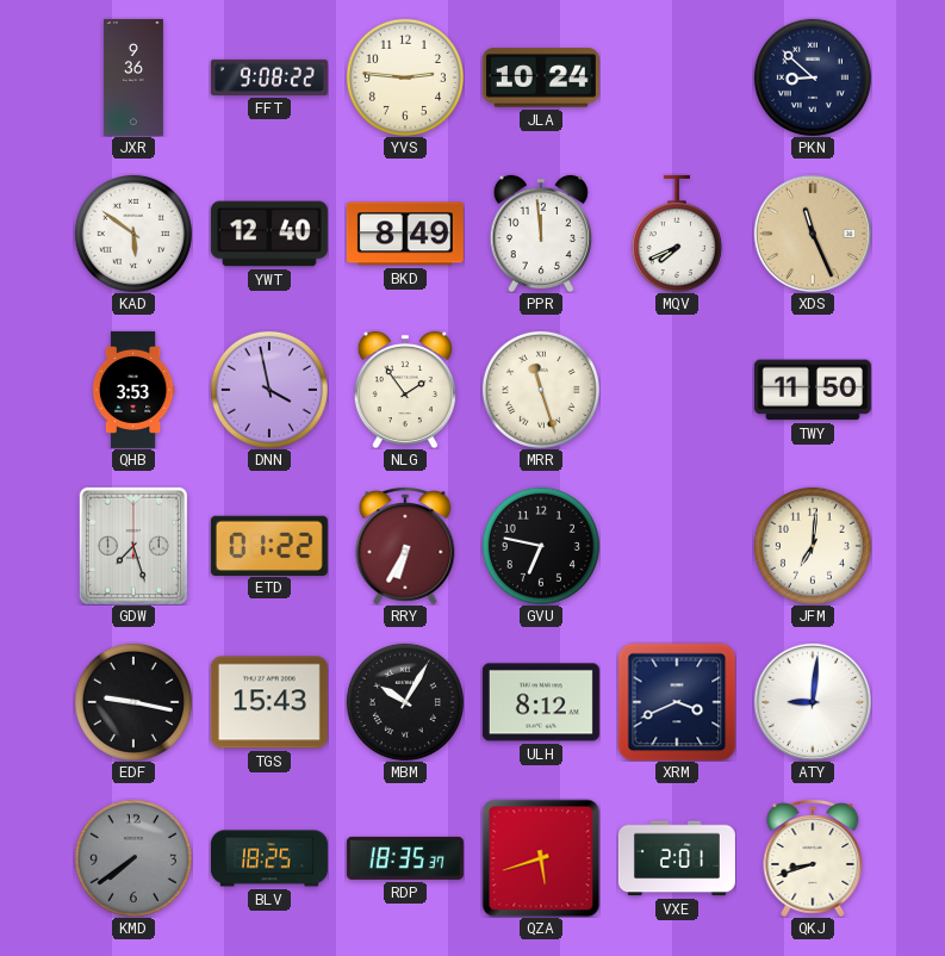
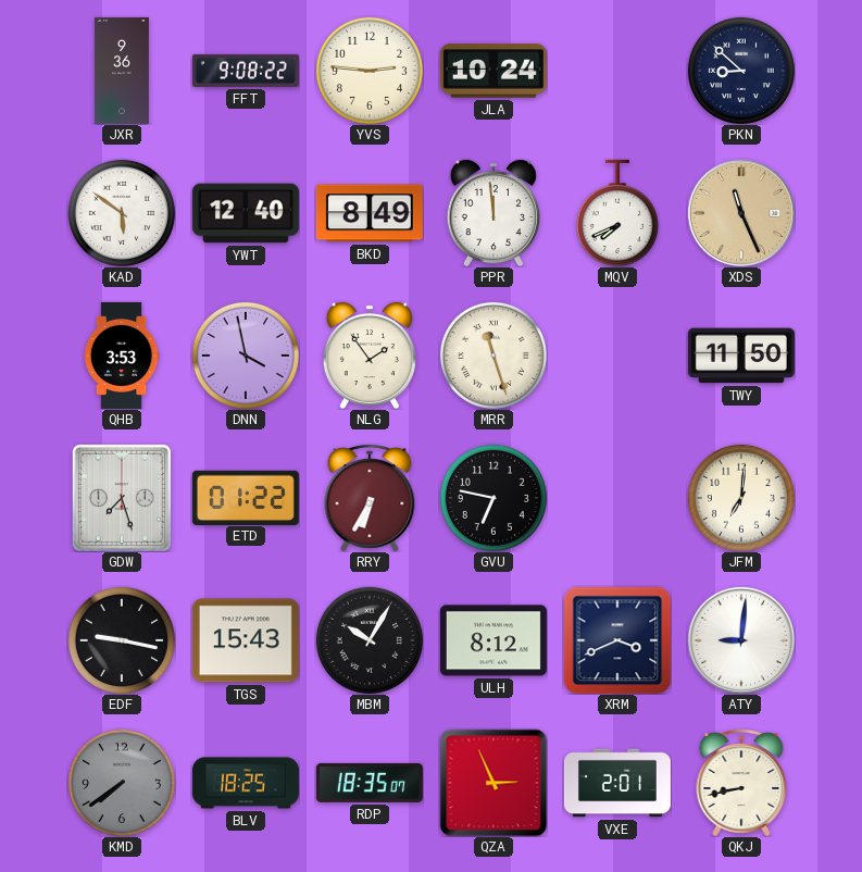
RDP: 18:35:37 -> 18:35:07 (370, 783)
QZA: 5:42 -> 2:56 (494, 783)
QKJ: 8:42 -> 8:43 (741, 783)
